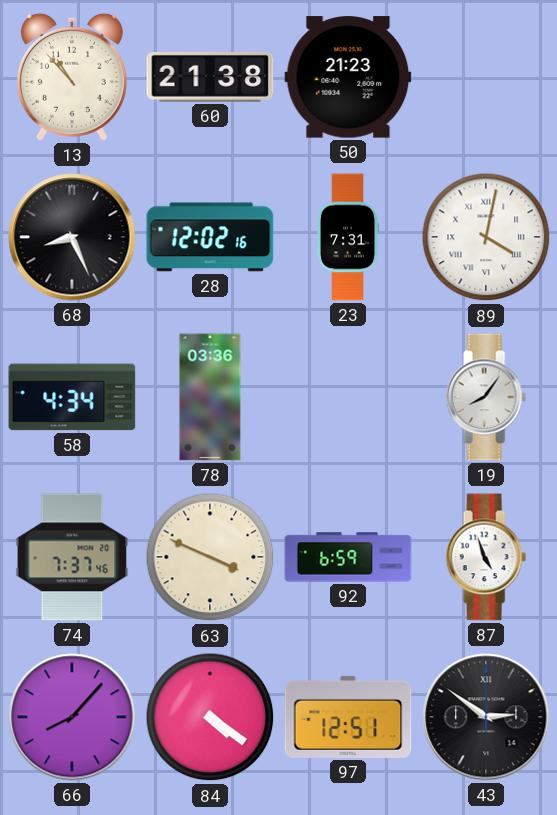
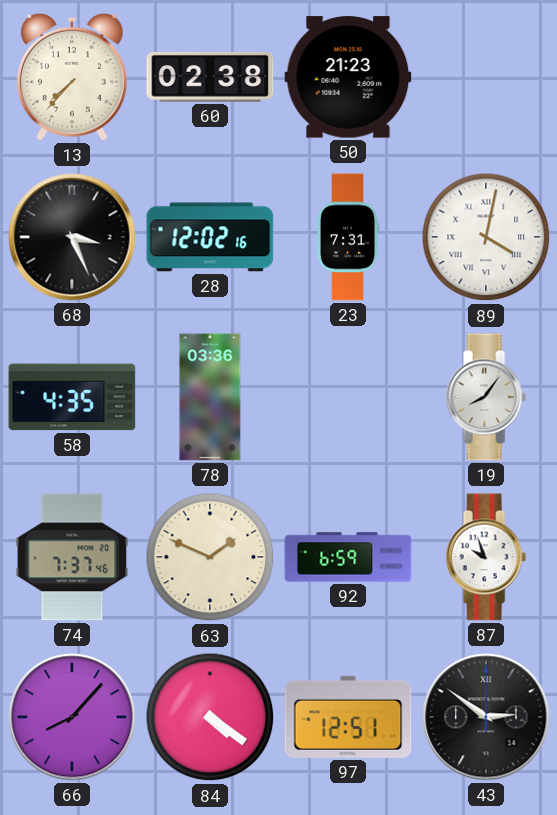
13: 10:53 -> 7:37 (72, 77)
60: 21:38 -> 02:38 (210, 77)
68: 8:26 -> 3:26 (72, 237)
58: 4:34 -> 4:35 (72, 397)
63: 3:49 -> 1:49 (210, 557)
87: 4:57 -> 9:57 (486, 557)
